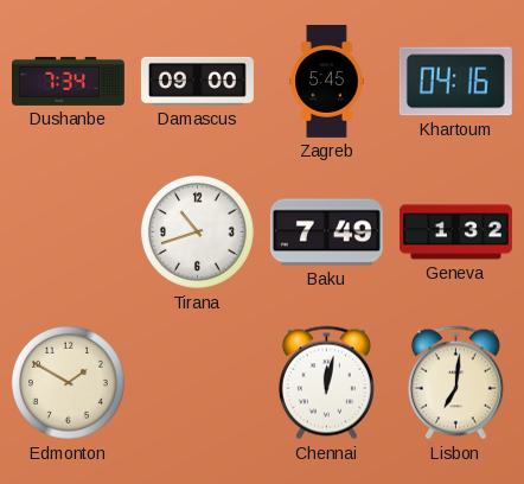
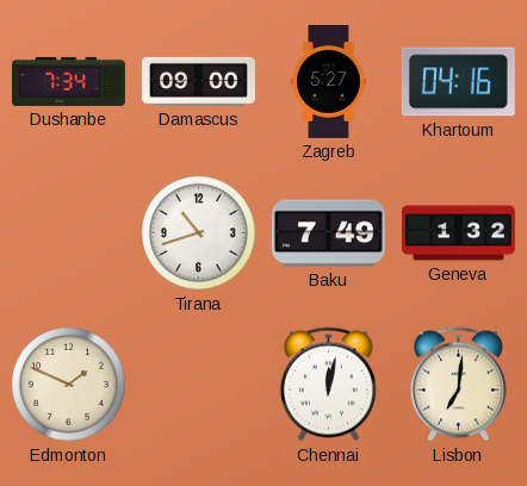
Zagreb: 5:45 -> 5:27 (329, 81)
Edmonton: 1:50 -> 1:49 (69, 385)
